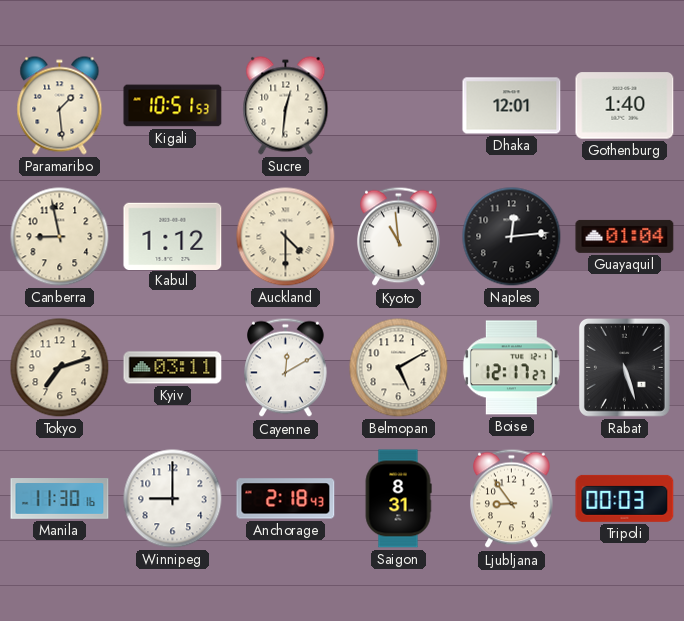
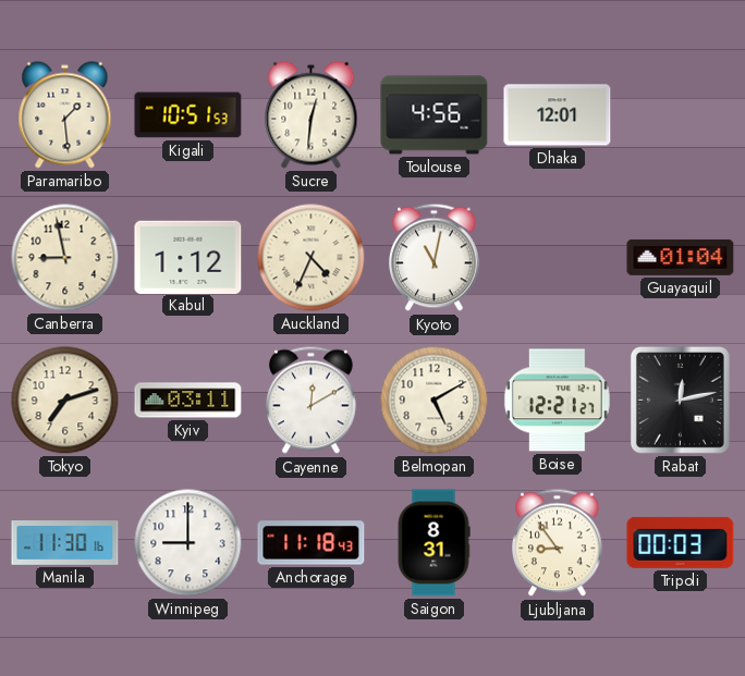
Toulouse: none -> 4:56 (435, 115)
Gothenburg: 1:40 -> none (625, 106)
Auckland: 4:30 -> 4:34 (312, 258)
Kyoto: 10:59 -> 11:02 (435, 258)
Naples: 12:14 -> none (512, 237)
Boise: 12:17 -> 12:21 (557, 401)
Rabat: 5:27 -> 12:13 (680, 400)
Anchorage: 2:18 -> 11:18 (312, 543)
